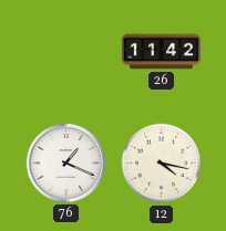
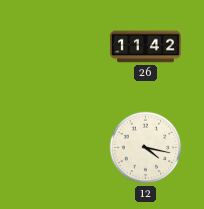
76: 1:19 -> none (65, 162)
